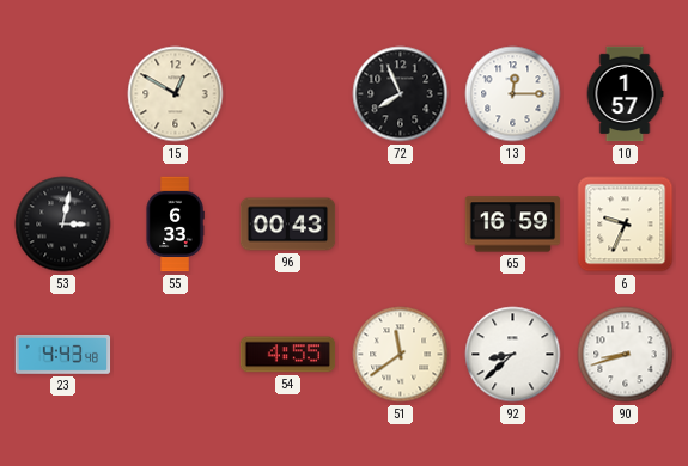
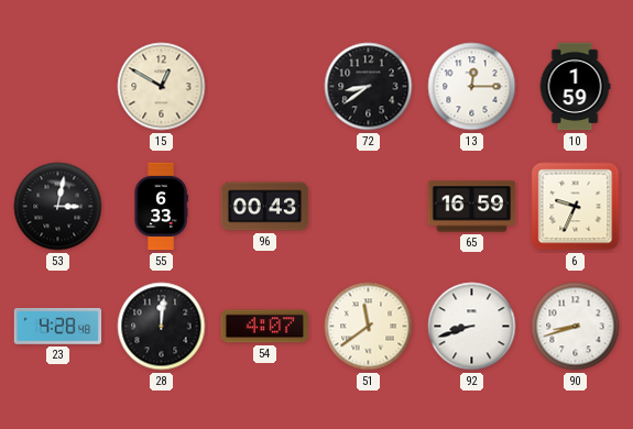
72: 7:56 -> 8:39 (369, 87)
10: 1:57 -> 1:59 (575, 87)
23: 4:43 -> 4:28 (58, 327)
28: none -> 12:01 (162, 327)
54: 4:55 -> 4:07 (265, 327)
92: 8:38 -> 8:42 (472, 327)
